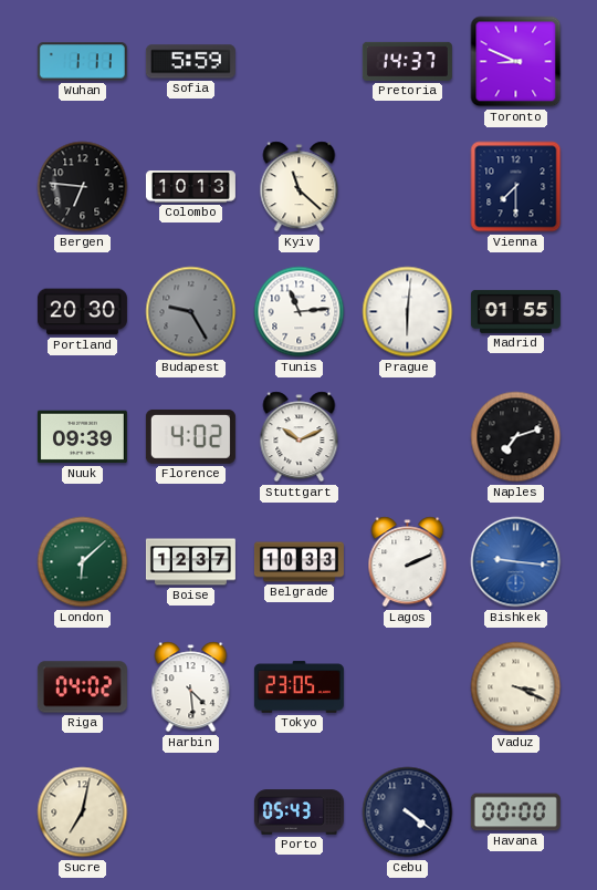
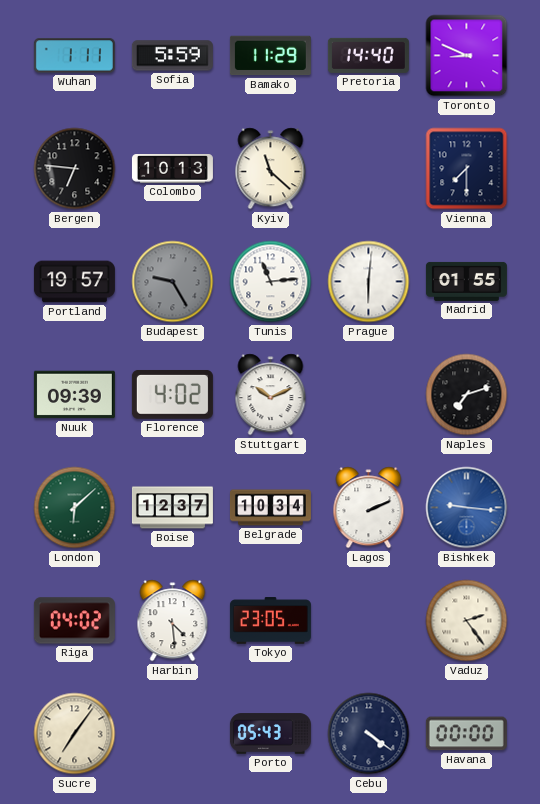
Bamako: none -> 11:29 (270, 56)
Pretoria: 14:37 -> 14:40 (368, 55)
Portland: 20:30 -> 19:57 (74, 282)
Belgrade: 10:33 -> 10:34 (270, 508)
Vaduz: 3:19 -> 2:24 (467, 621)
Sucre: 7:02 -> 7:06 (75, 734)
